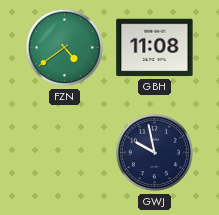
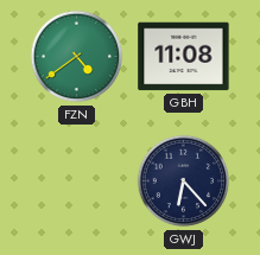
GWJ: 9:58 -> 6:23 (184, 181)
